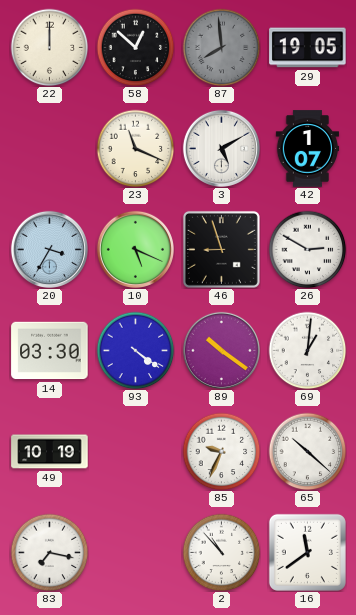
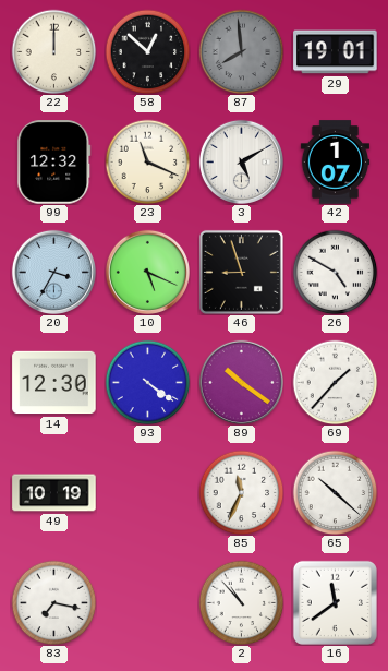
29: 19:05 -> 19:01 (336, 52)
99: none -> 12:32 (54, 163)
26: 2:50 -> 4:50 (335, 272)
14: 03:30 -> 12:30 (54, 383)
69: 1:01 -> 1:37 (335, 382)
85: 9:34 -> 11:34 (241, 492)
